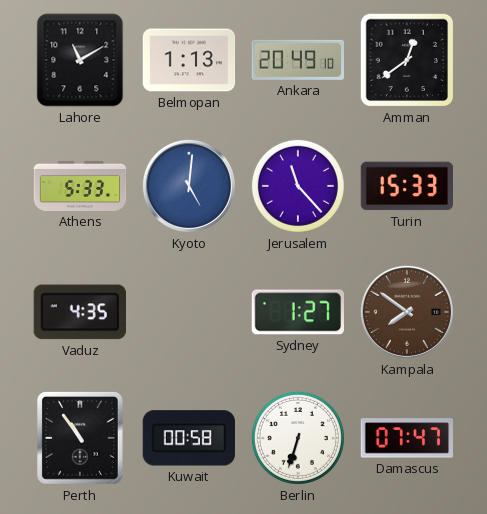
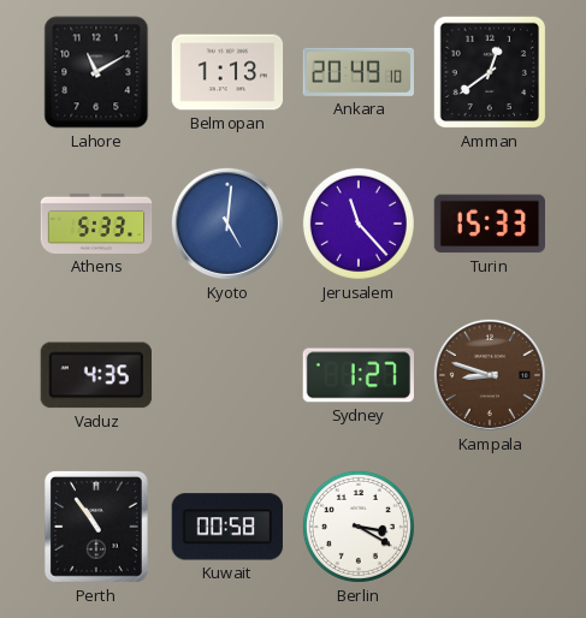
Kampala: 7:51 -> 8:48 (490, 375)
Berlin: 6:33 -> 3:20 (359, 527)
Damascus: 07:47 -> none (407, 438)
